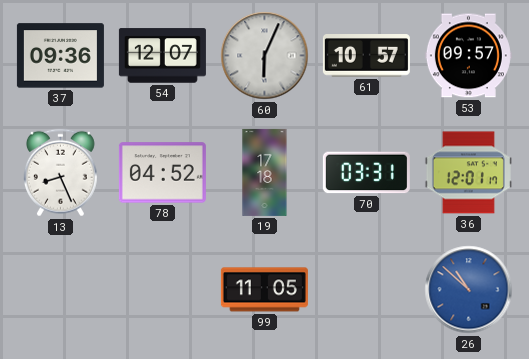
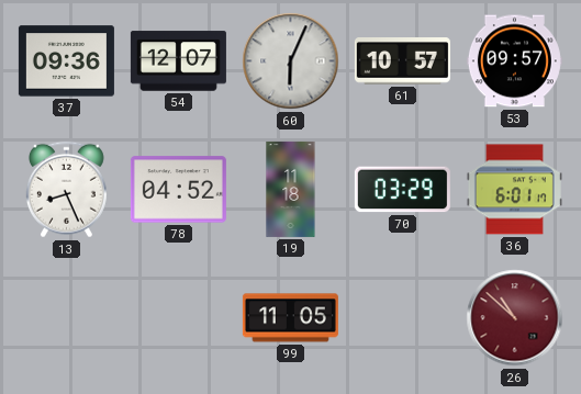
19: 17:18 -> 11:18 (291, 189)
70: 03:31 -> 03:29 (402, 190)
36: 12:01 -> 6:01 (514, 190)
26 dial: blue -> burgundy (515, 318)
